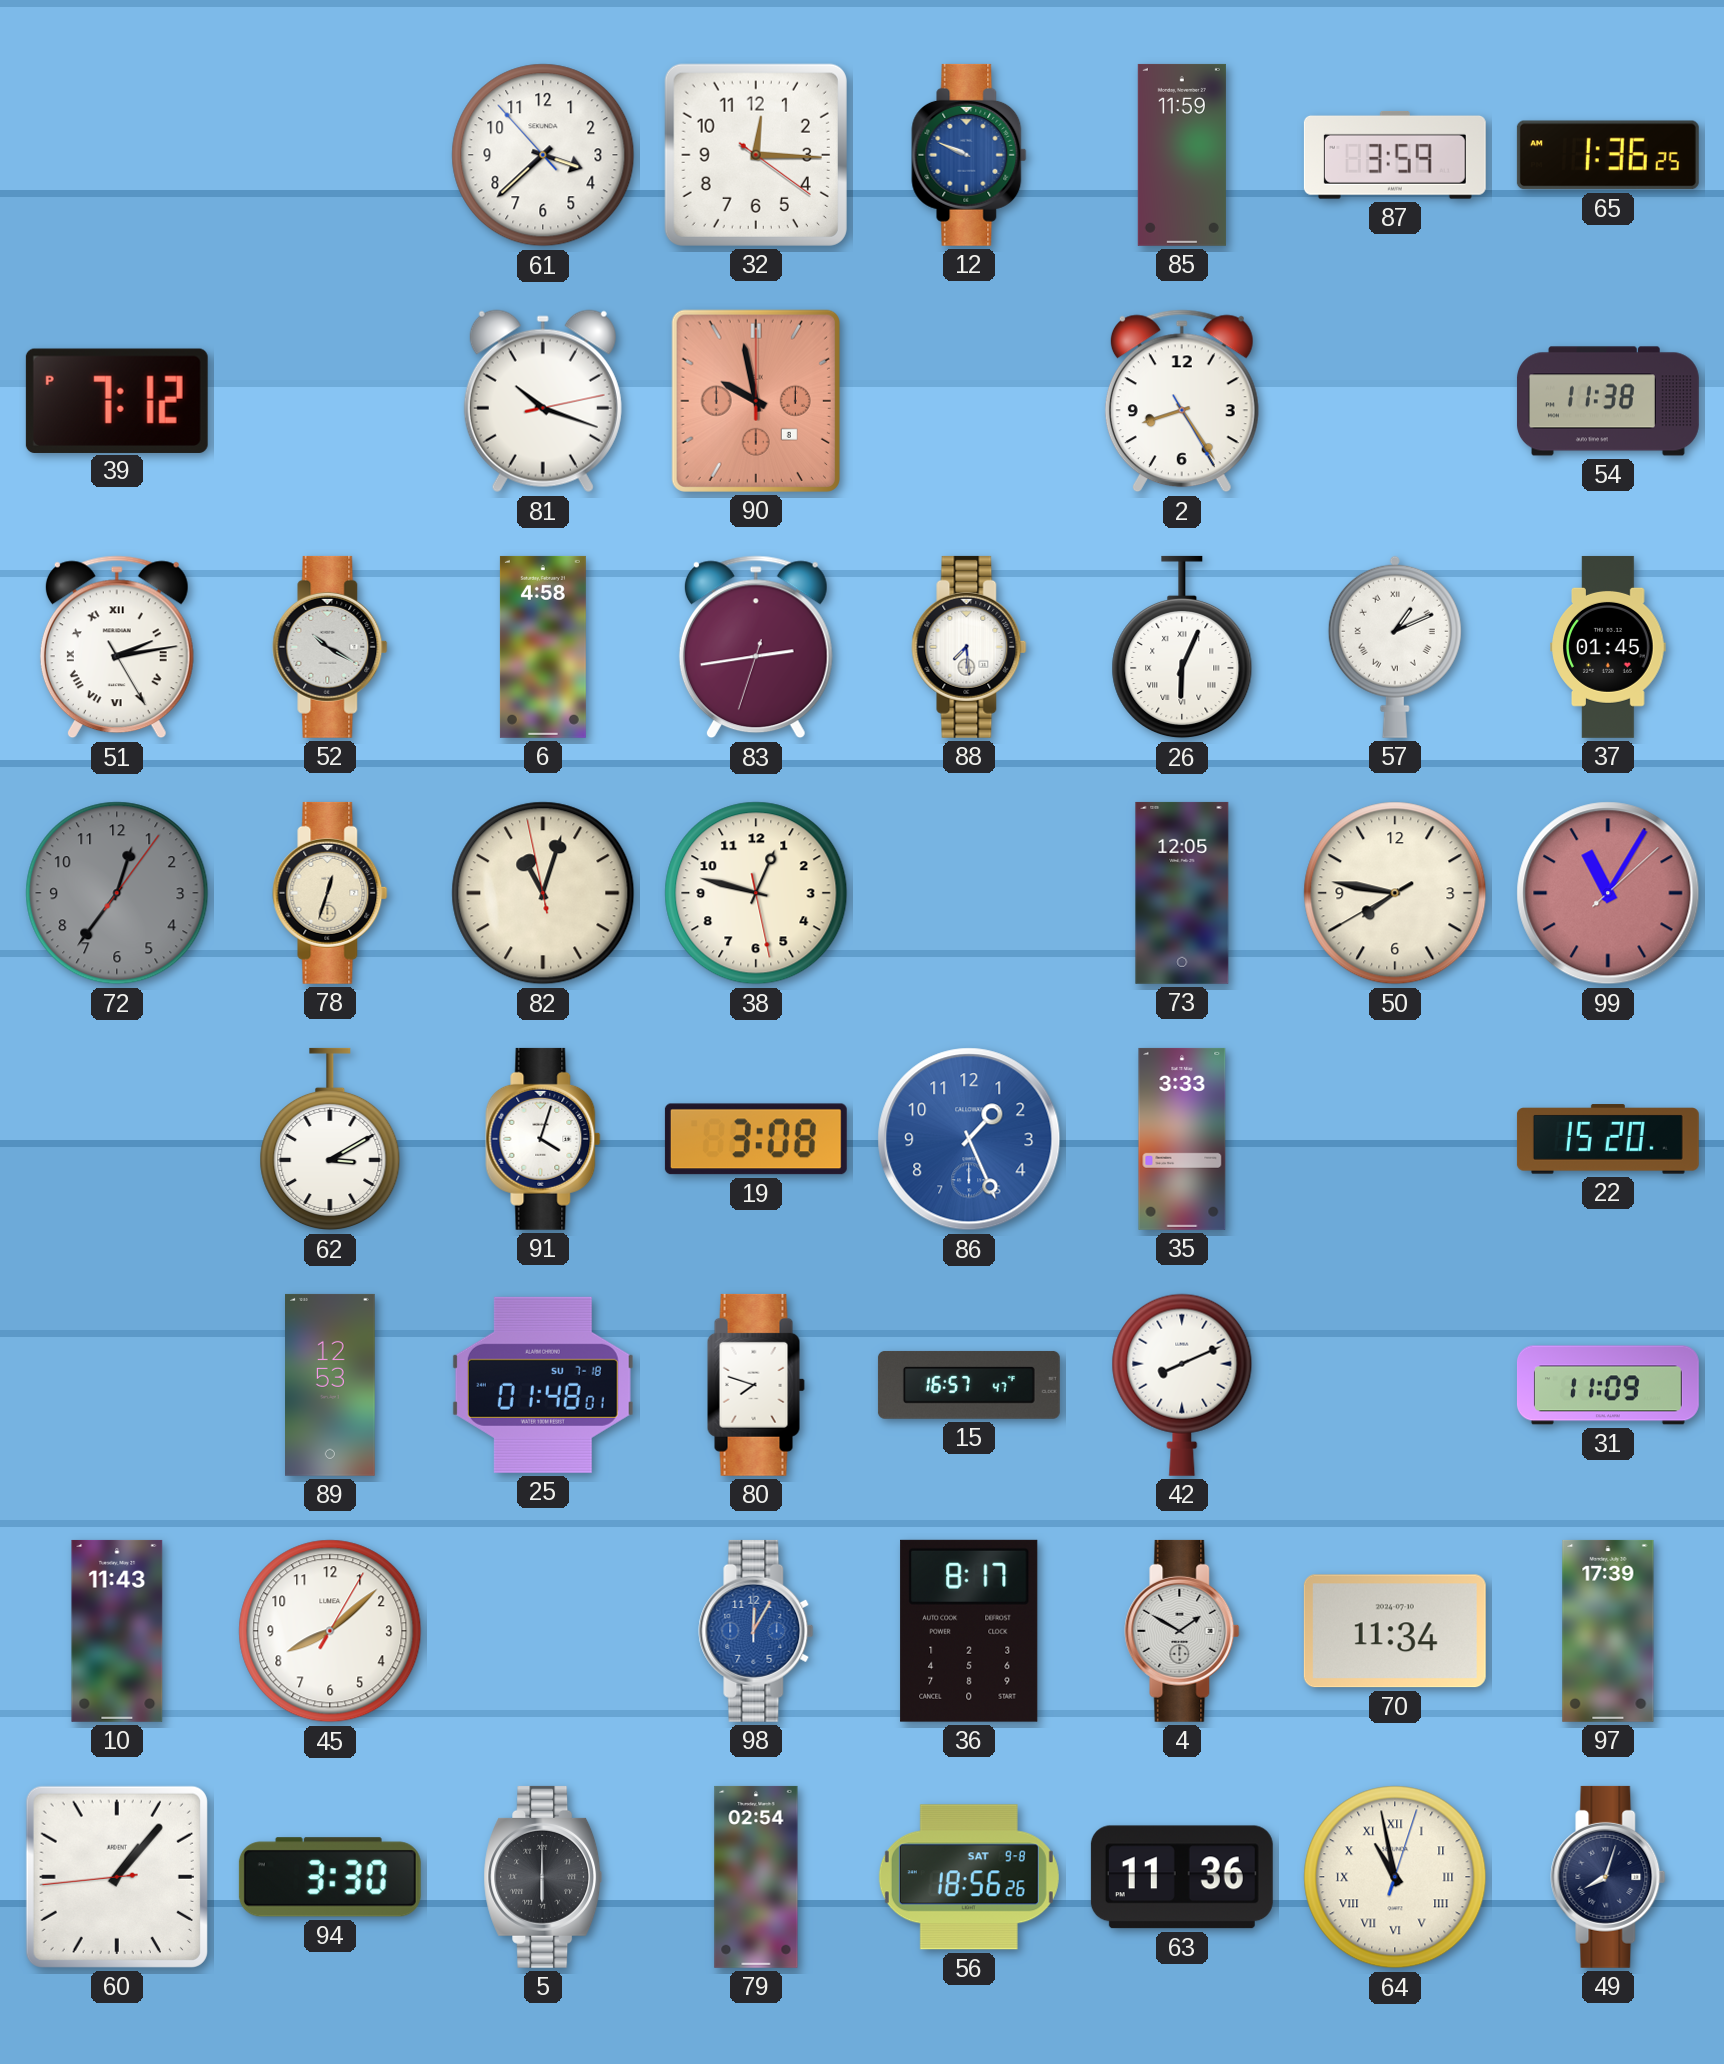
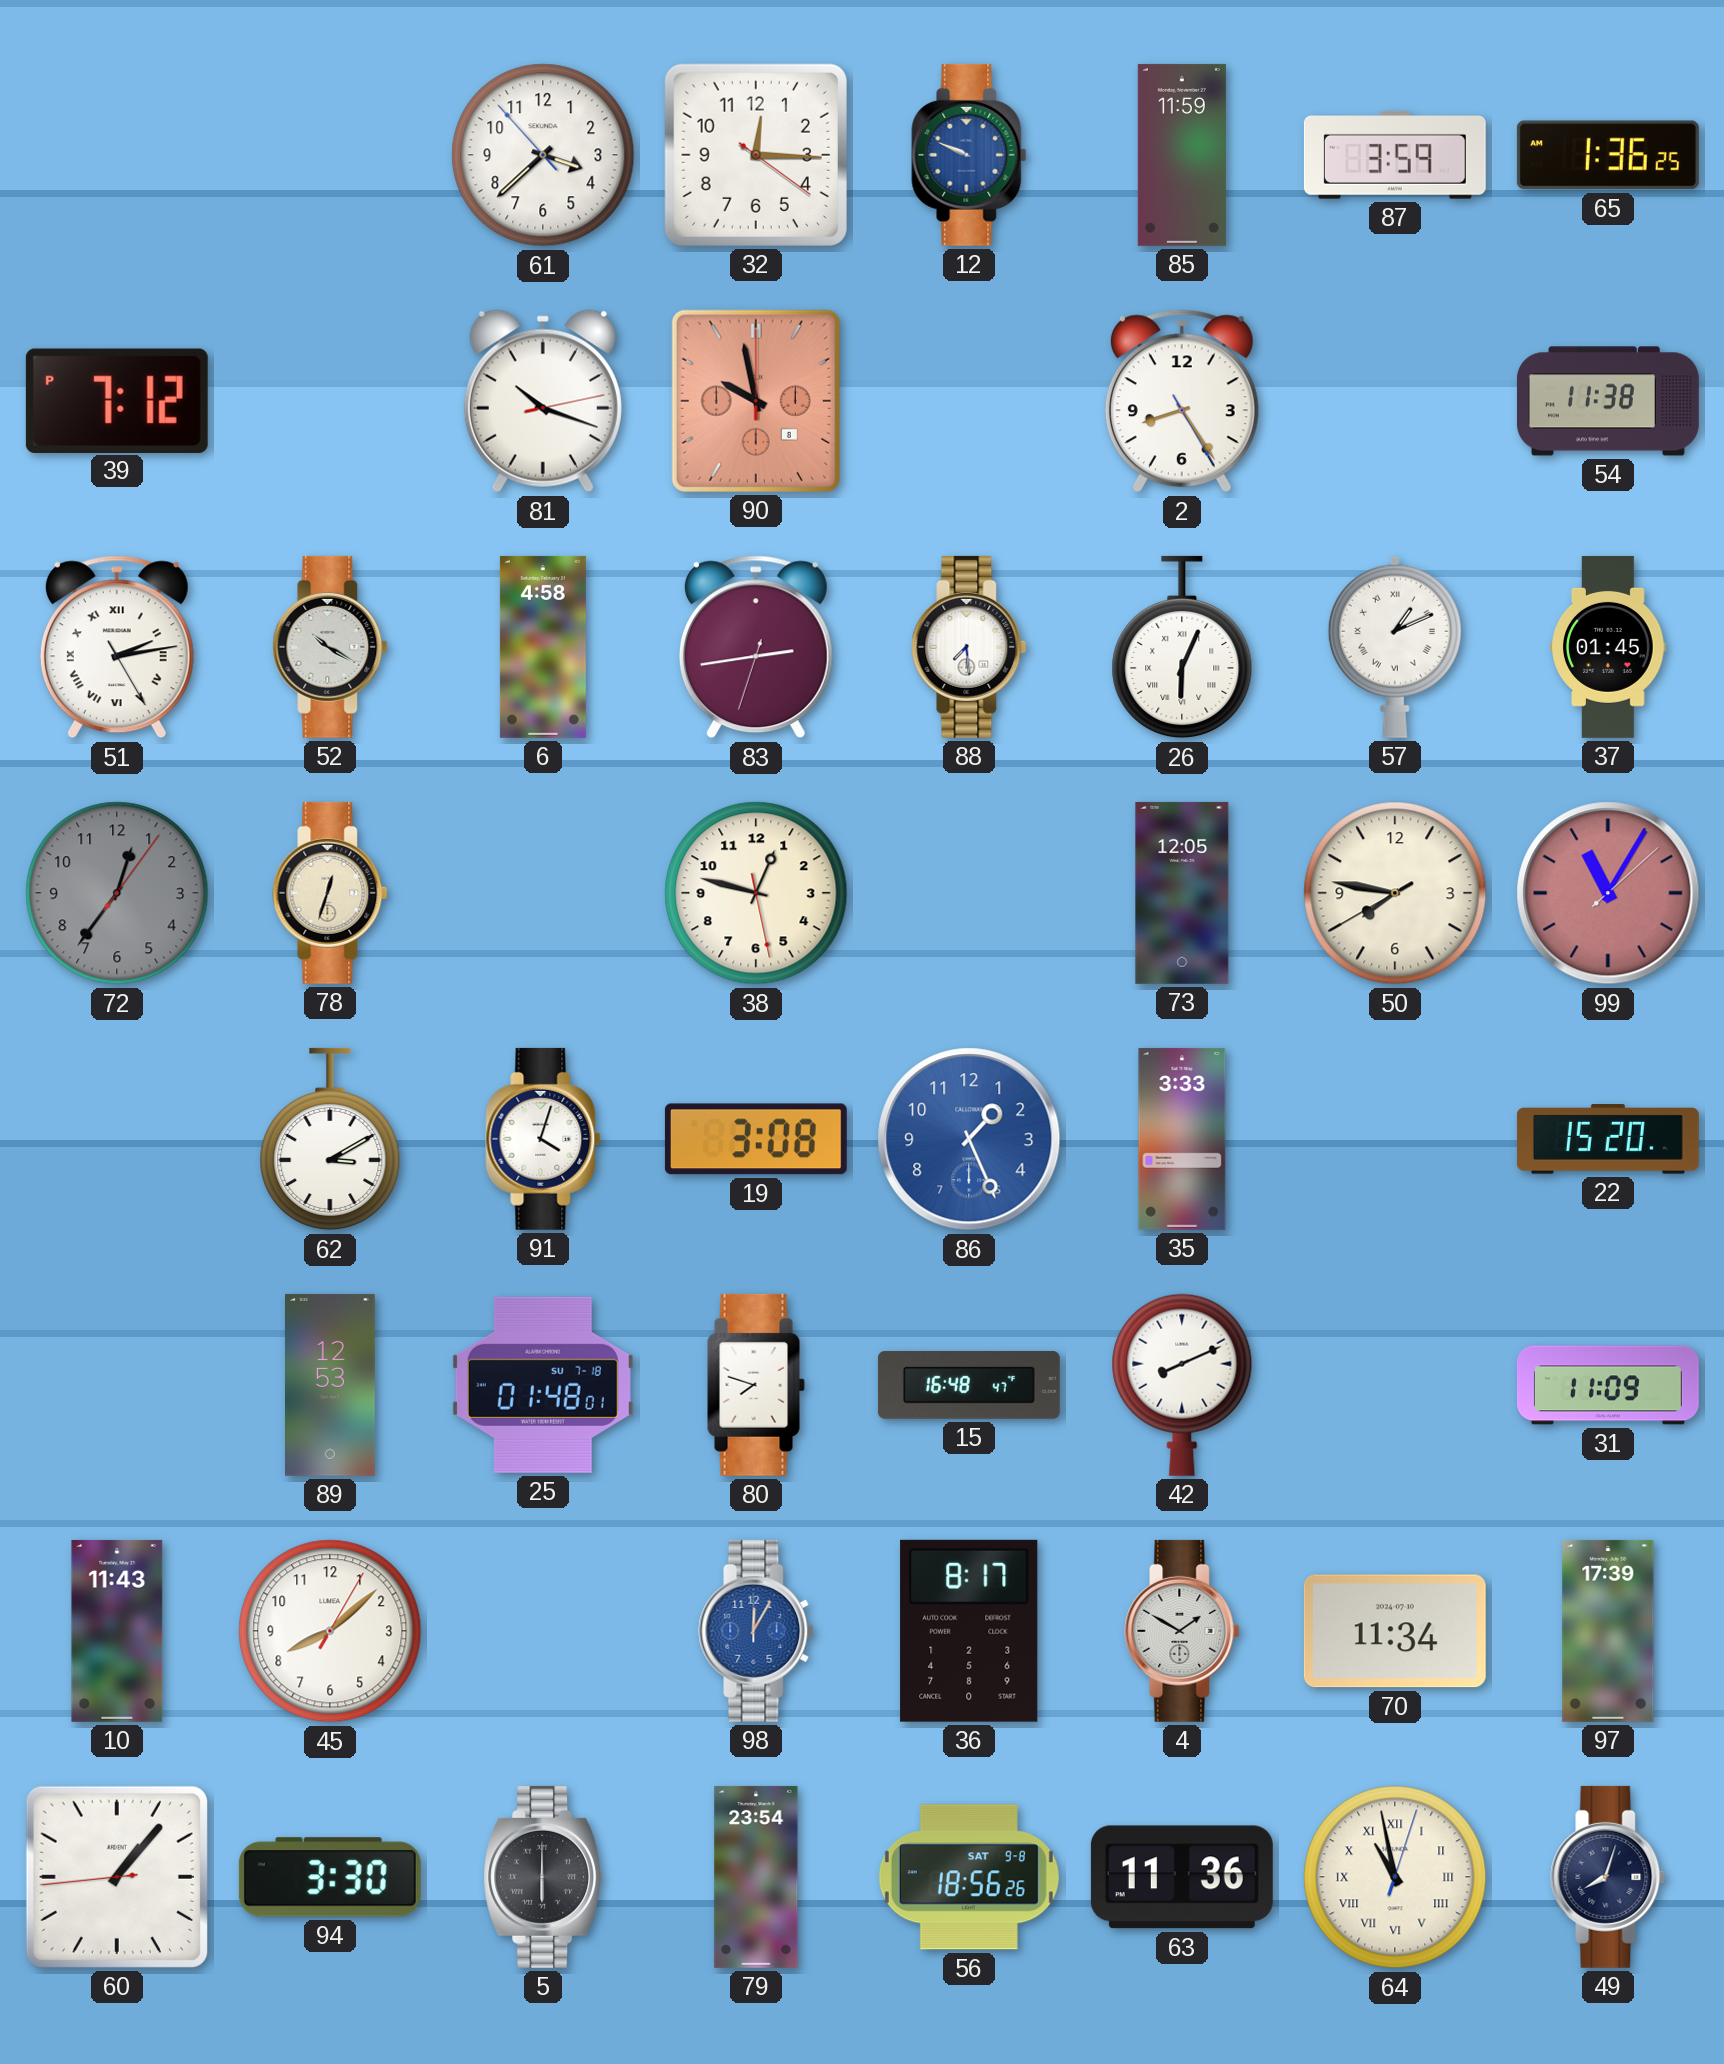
82: 11:02 -> none (543, 893)
15: 16:57 -> 16:48 (969, 1385)
79: 02:54 -> 23:54 (756, 1877)
